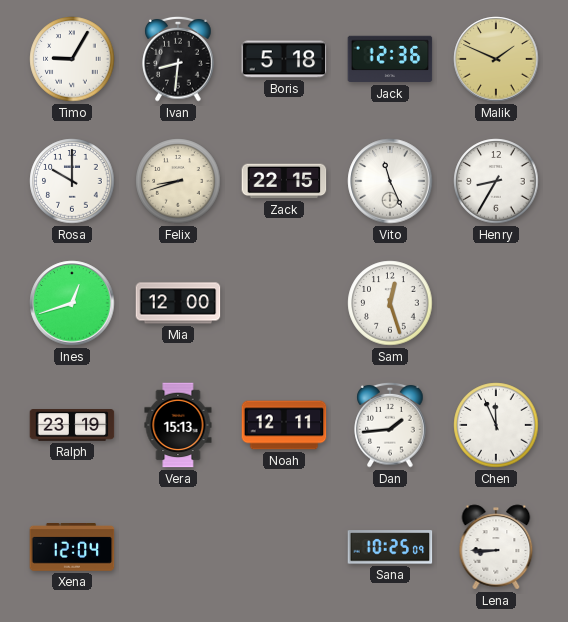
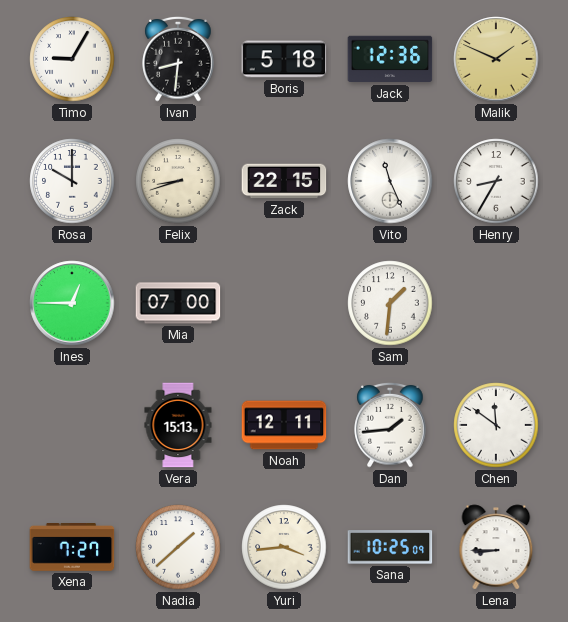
Ines: 12:42 -> 12:45 (72, 303)
Mia: 12:00 -> 07:00 (178, 303)
Sam: 12:27 -> 1:31 (390, 303)
Ralph: 23:19 -> none (72, 425)
Chen: 11:56 -> 11:51 (496, 425)
Xena: 12:04 -> 7:27 (72, 548)
Nadia: none -> 1:38 (178, 547)
Yuri: none -> 3:44 (284, 547)
